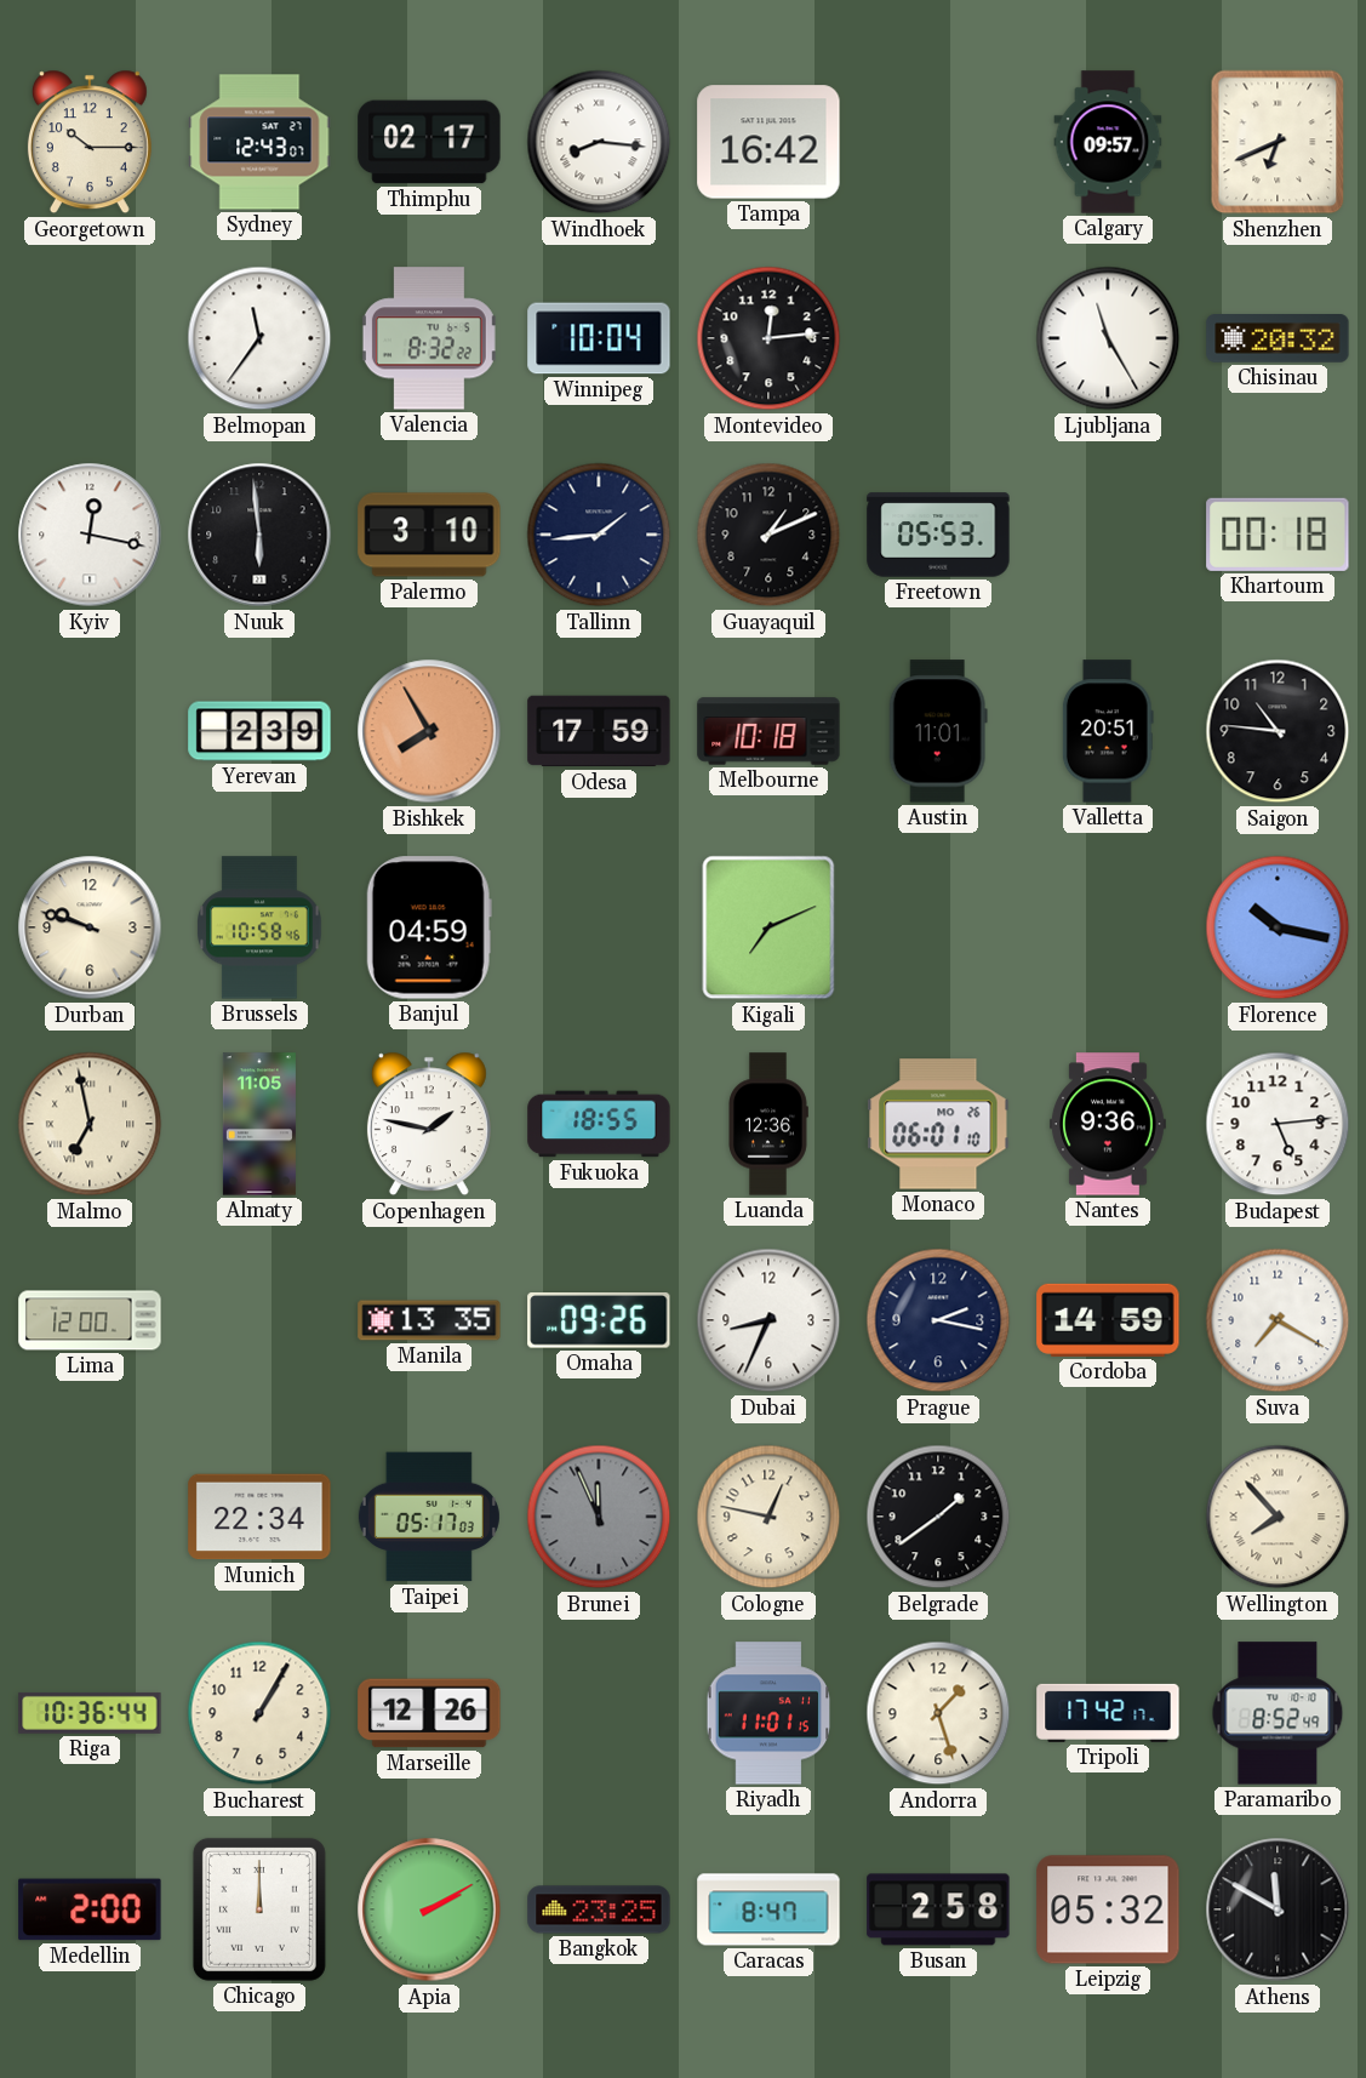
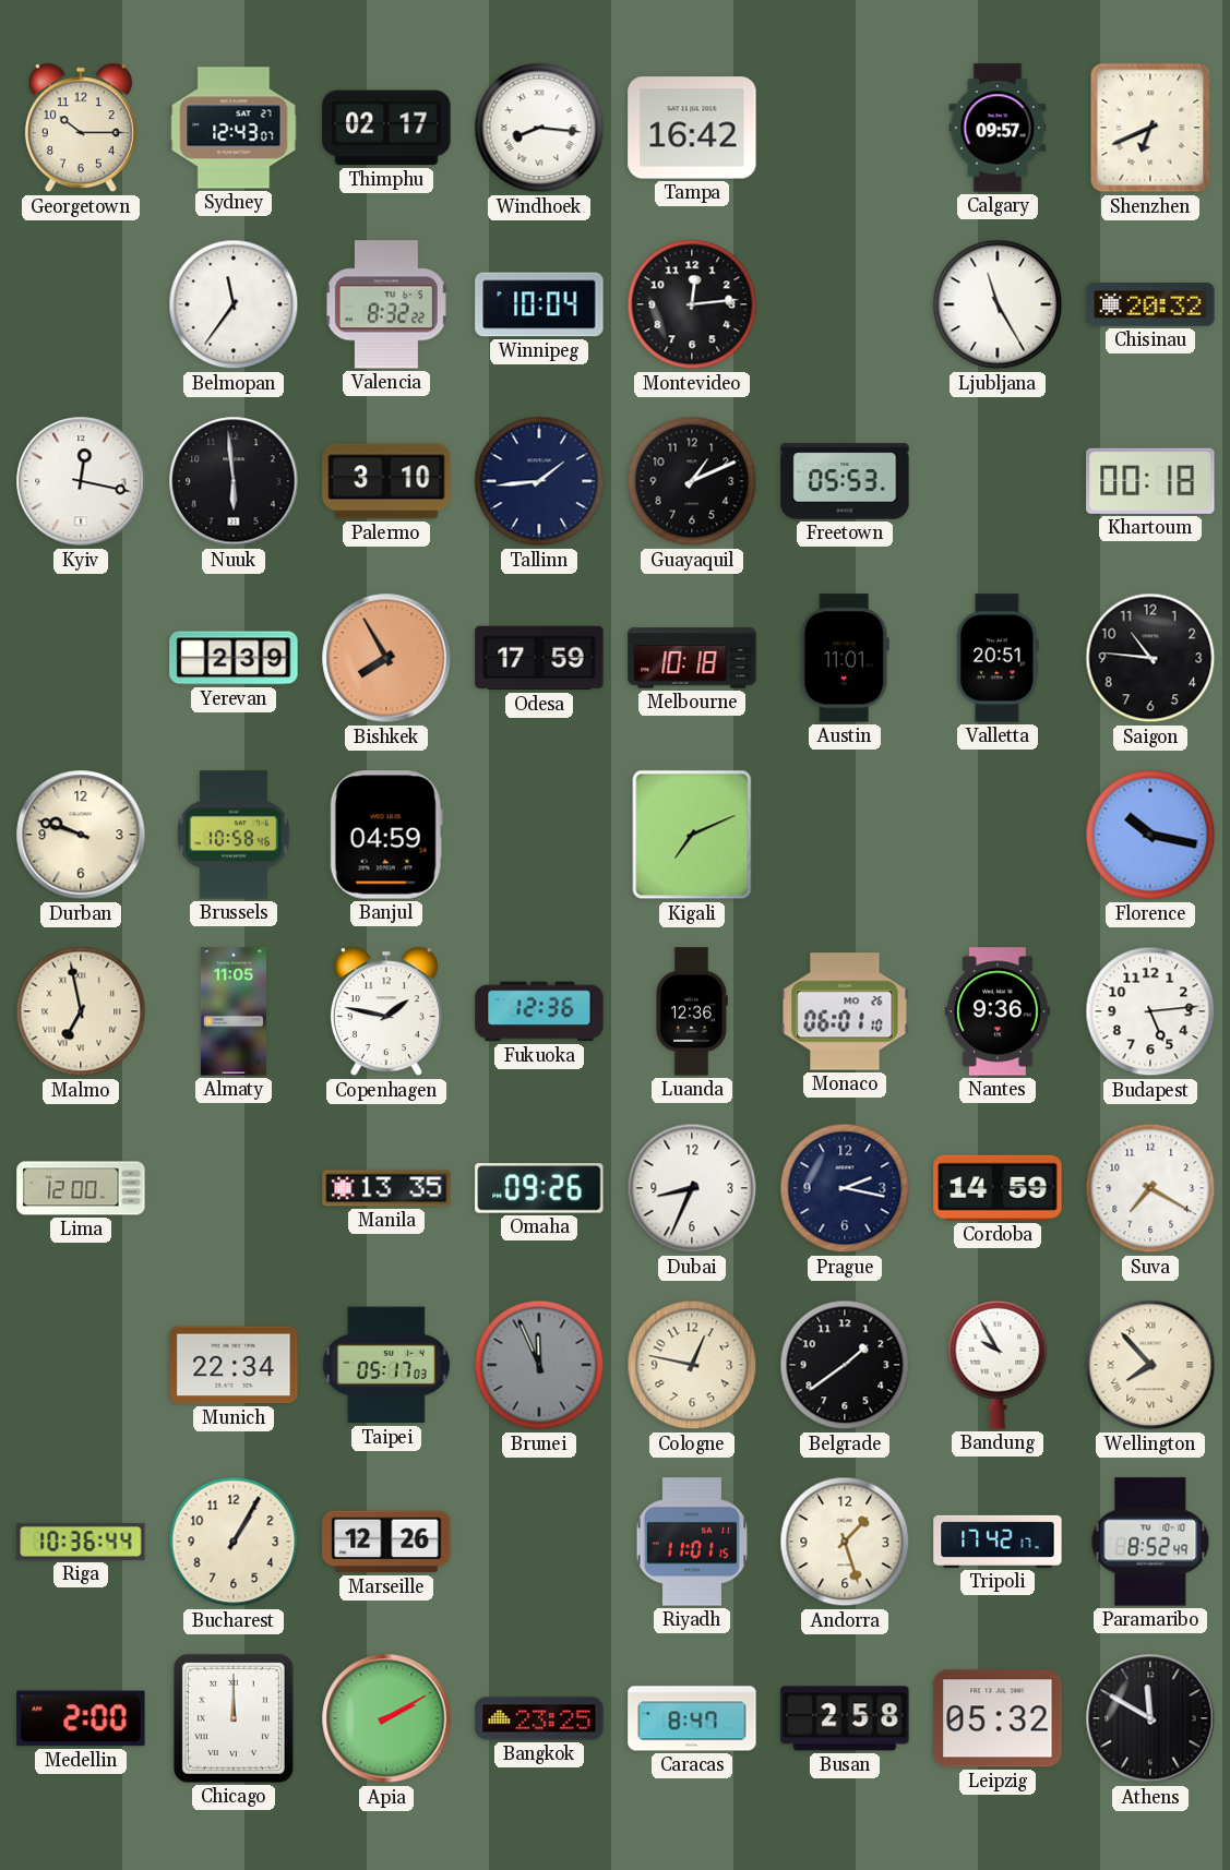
Fukuoka: 18:55 -> 12:36 (539, 1011)
Bandung: none -> 9:55 (998, 1365)
